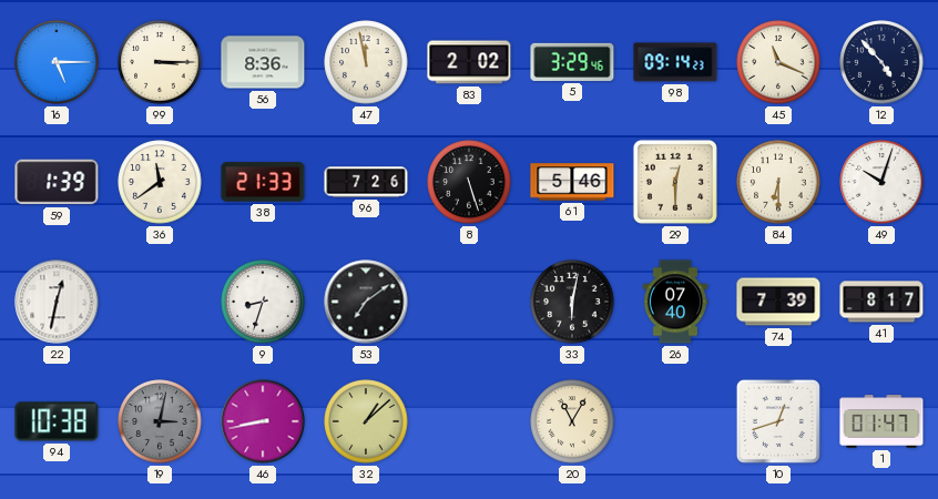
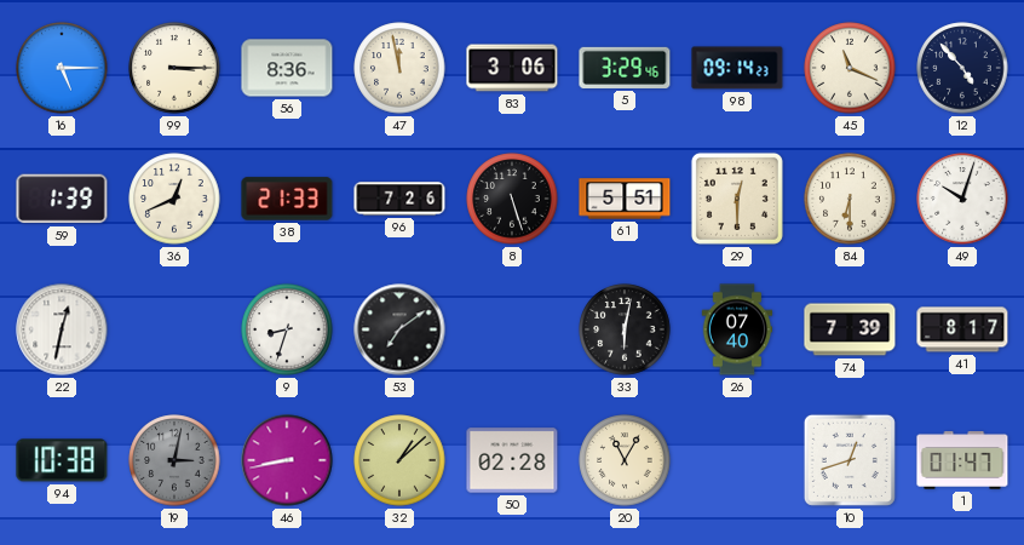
83: 2:02 -> 3:06 (512, 68)
36: 11:39 -> 12:41 (174, 199)
61: 5:46 -> 5:51 (625, 199)
50: none -> 02:28 (512, 460)
